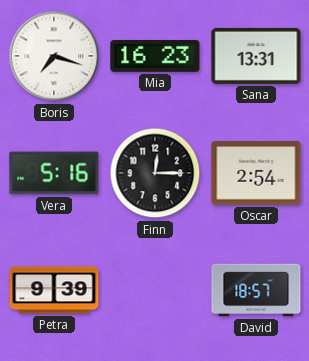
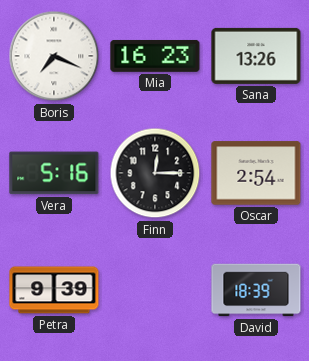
Boris: 7:18 -> 7:19 (54, 56)
Sana: 13:31 -> 13:26 (256, 56)
David: 18:57 -> 18:39 (256, 290)
